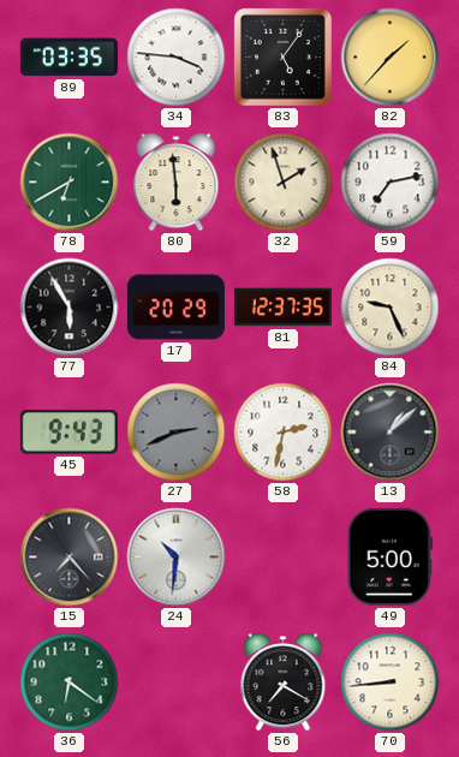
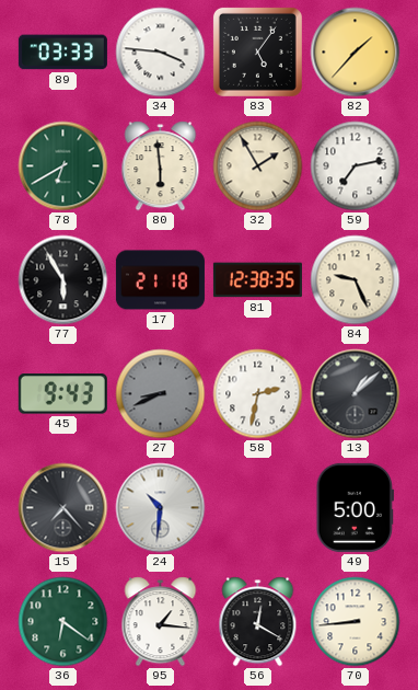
89: 03:35 -> 03:33 (62, 53)
32: 1:57 -> 1:55 (258, 166)
17: 20:29 -> 21:18 (160, 280)
81: 12:37 -> 12:38 (257, 280)
27: 2:41 -> 8:41 (161, 394)
95: none -> 1:16 (161, 622)
56: 7:20 -> 12:20 (258, 622)
